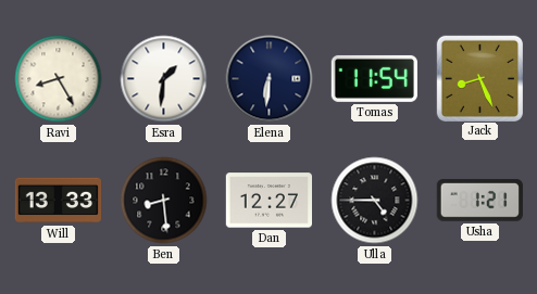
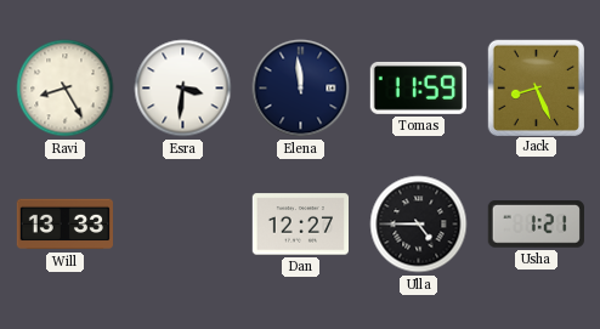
Esra: 1:31 -> 3:31 (183, 89)
Elena: 6:31 -> 11:59 (301, 89)
Tomas: 11:54 -> 11:59 (418, 87)
Ben: 8:29 -> none (164, 201)
